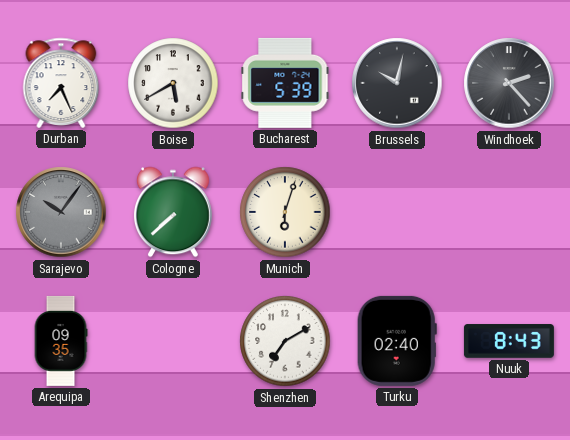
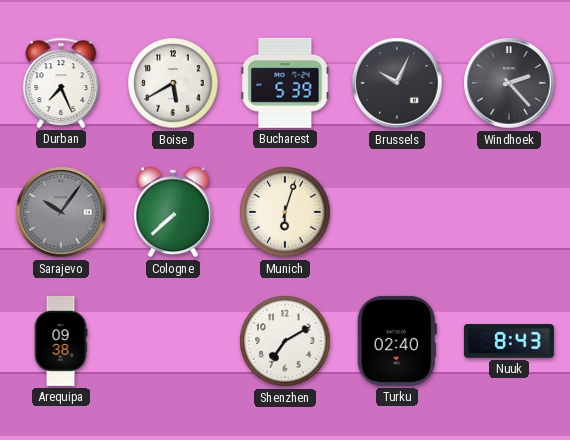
Brussels: 10:02 -> 10:04 (397, 83)
Arequipa: 09:35 -> 09:38 (61, 341)
